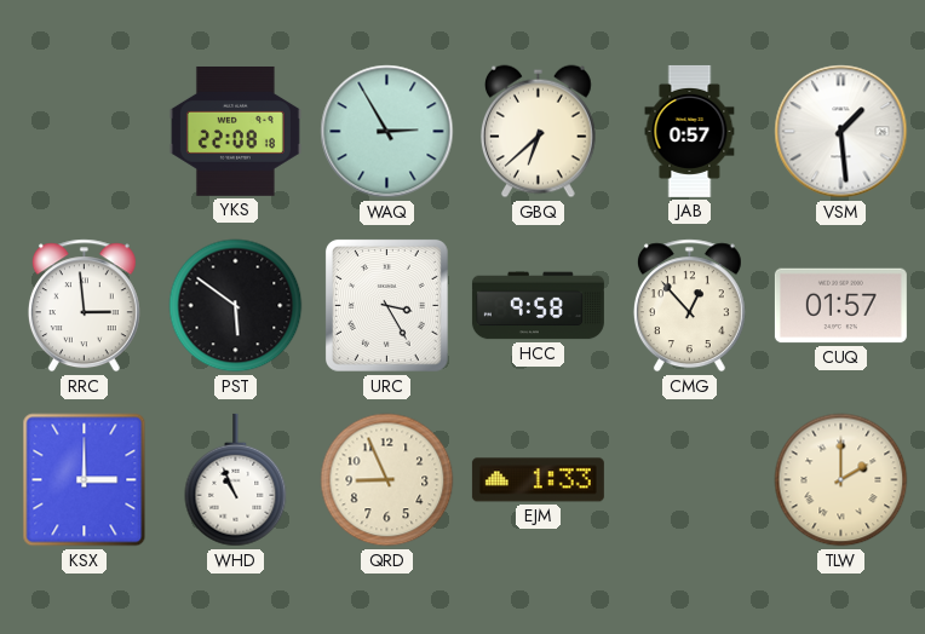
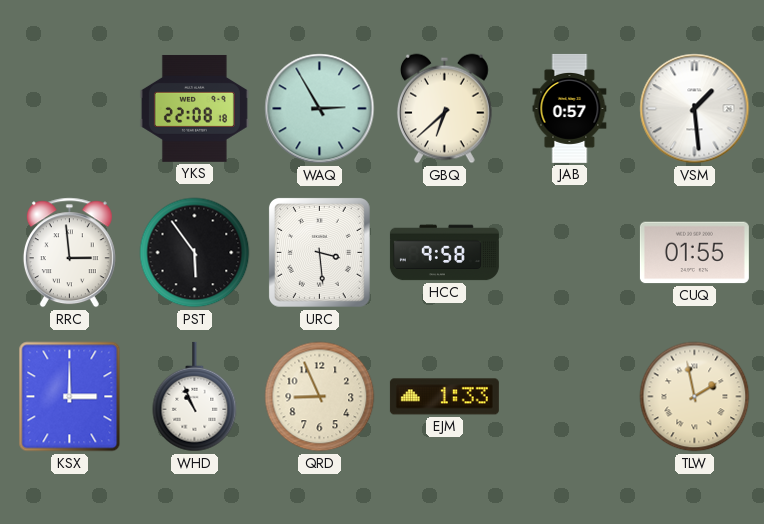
PST: 5:51 -> 5:54 (195, 253)
URC: 3:25 -> 3:29 (319, 253)
CMG: 12:53 -> none (689, 306)
CUQ: 01:57 -> 01:55 (694, 253)
TLW: 2:00 -> 1:58 (695, 397)
